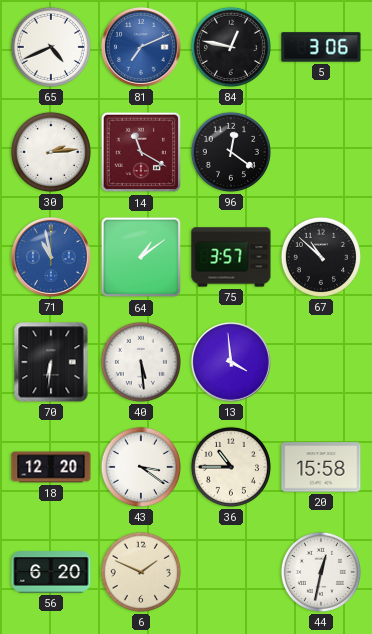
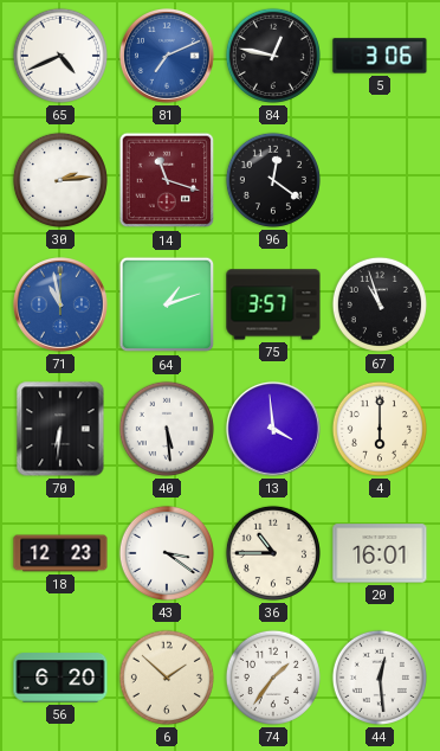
14: 11:20 -> 11:18 (167, 180)
64: 1:09 -> 1:12 (167, 304)
67: 10:52 -> 10:57 (380, 304)
4: none -> 6:00 (380, 429)
18: 12:20 -> 12:23 (60, 553)
20: 15:58 -> 16:01 (380, 553)
6: 1:49 -> 1:52 (167, 678)
74: none -> 1:36 (273, 678)
44: 12:32 -> 12:29 (380, 678)
